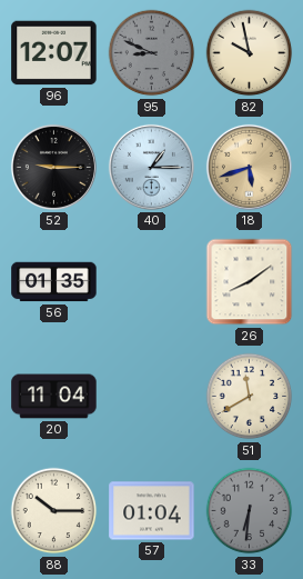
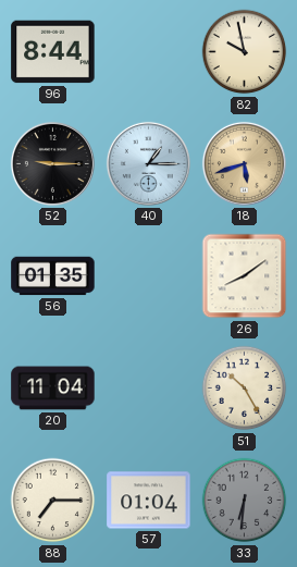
96: 12:07 -> 8:44 (53, 52)
95: 8:49 -> none (152, 53)
51: 11:40 -> 10:25 (245, 389)
88: 10:15 -> 7:15 (53, 501)
